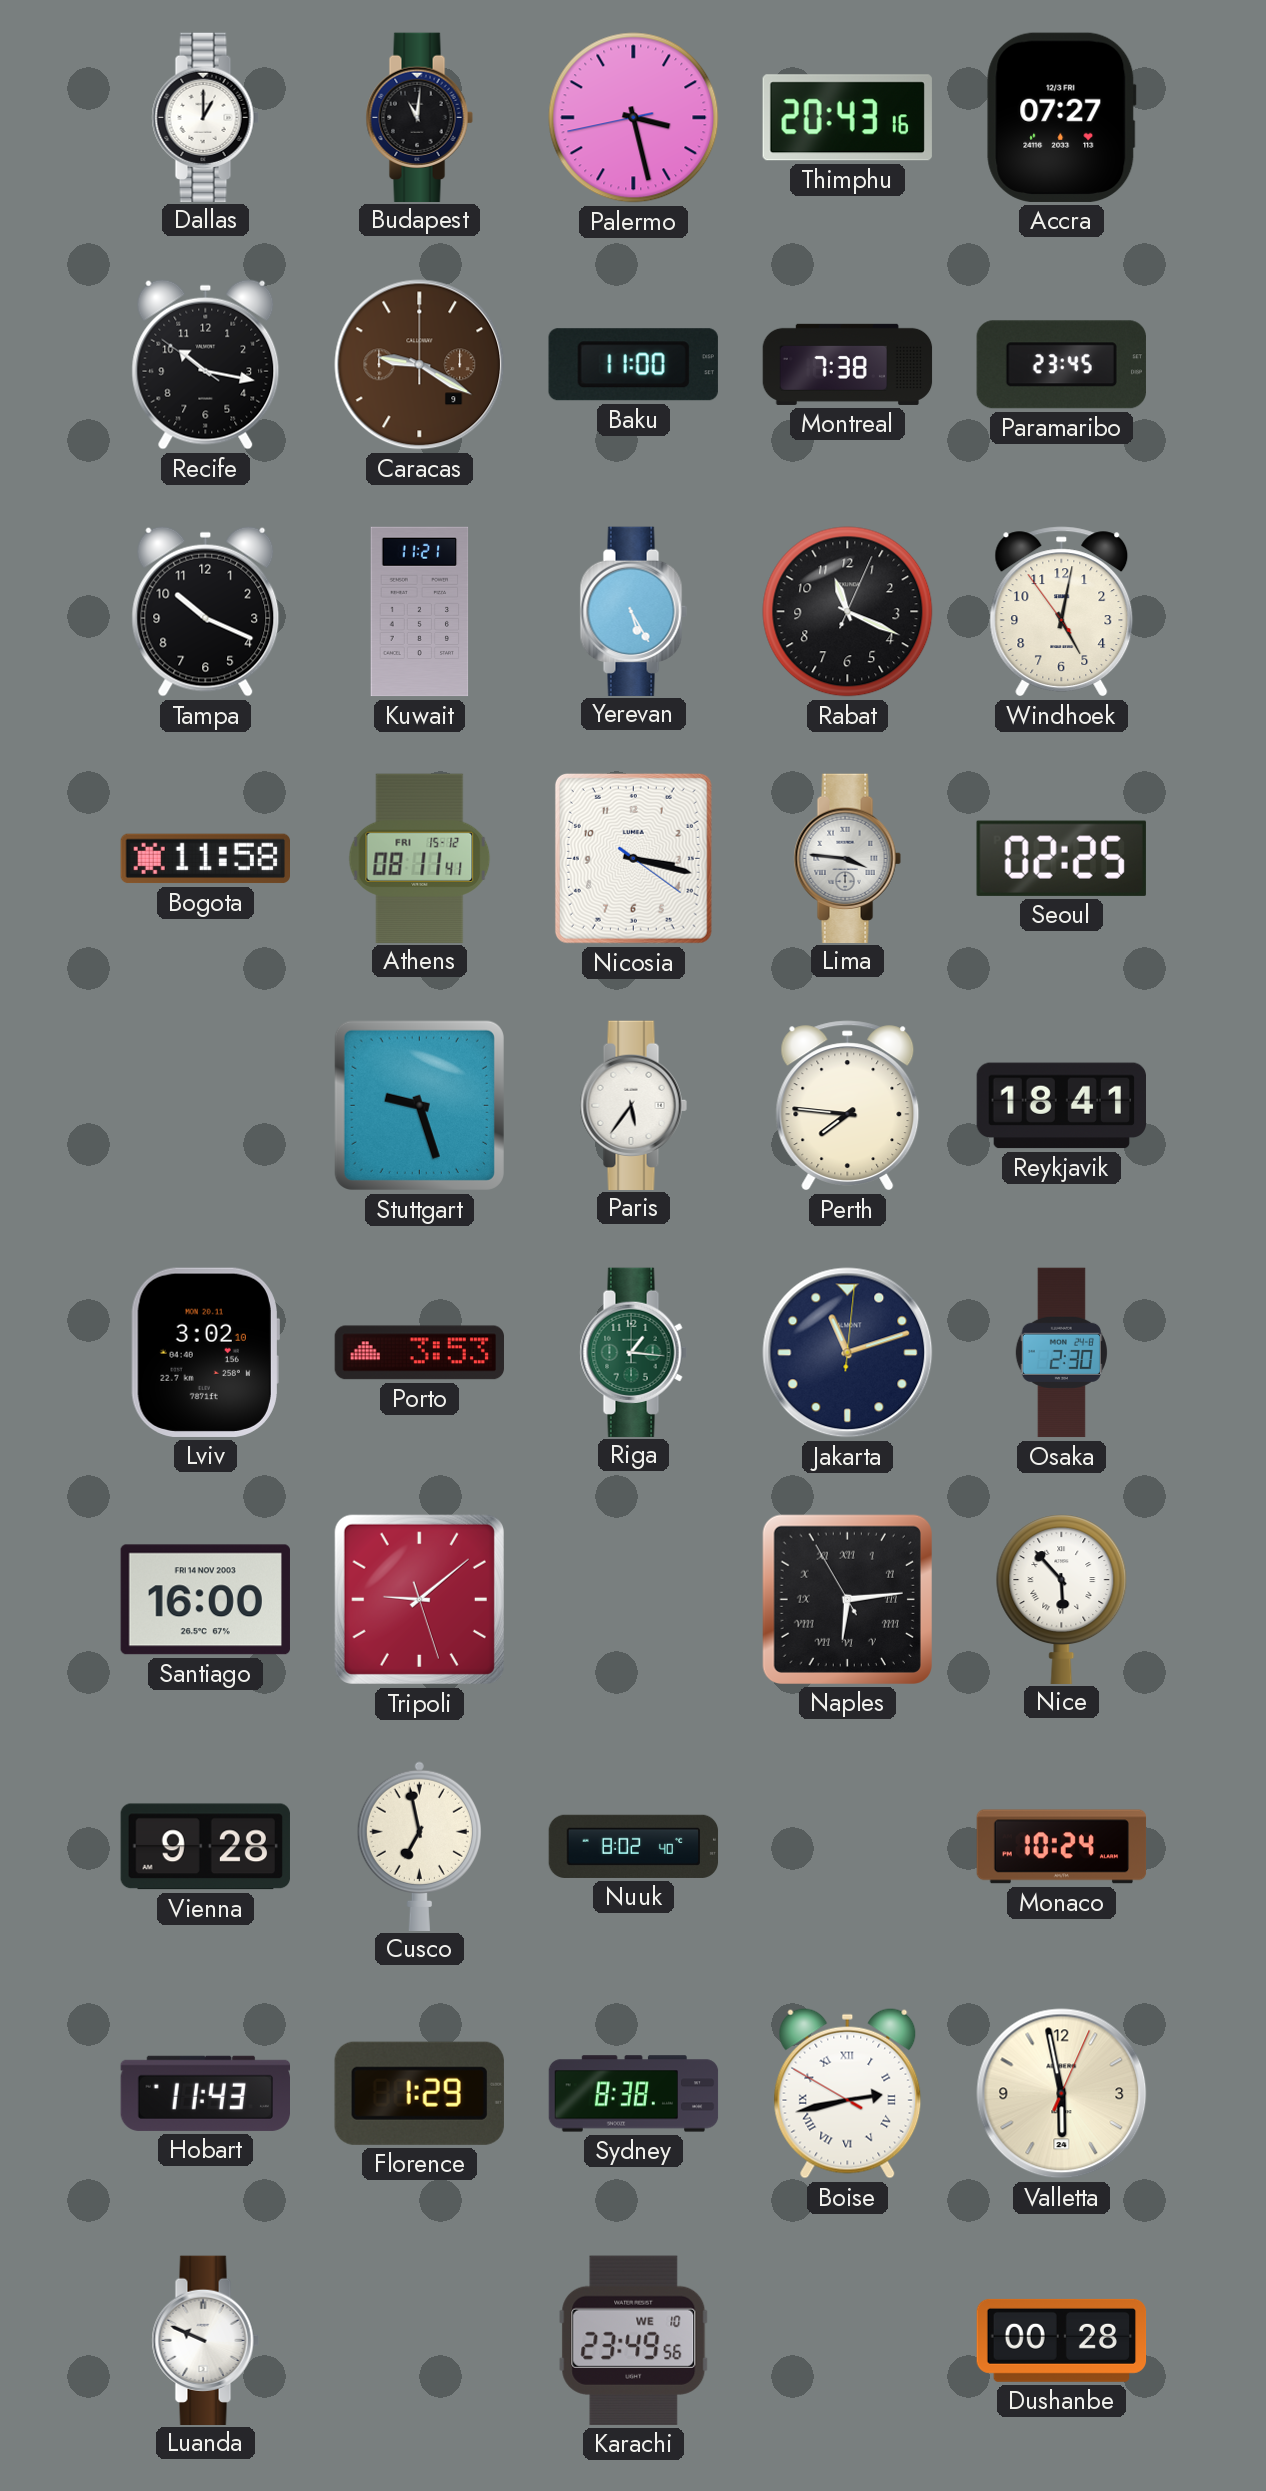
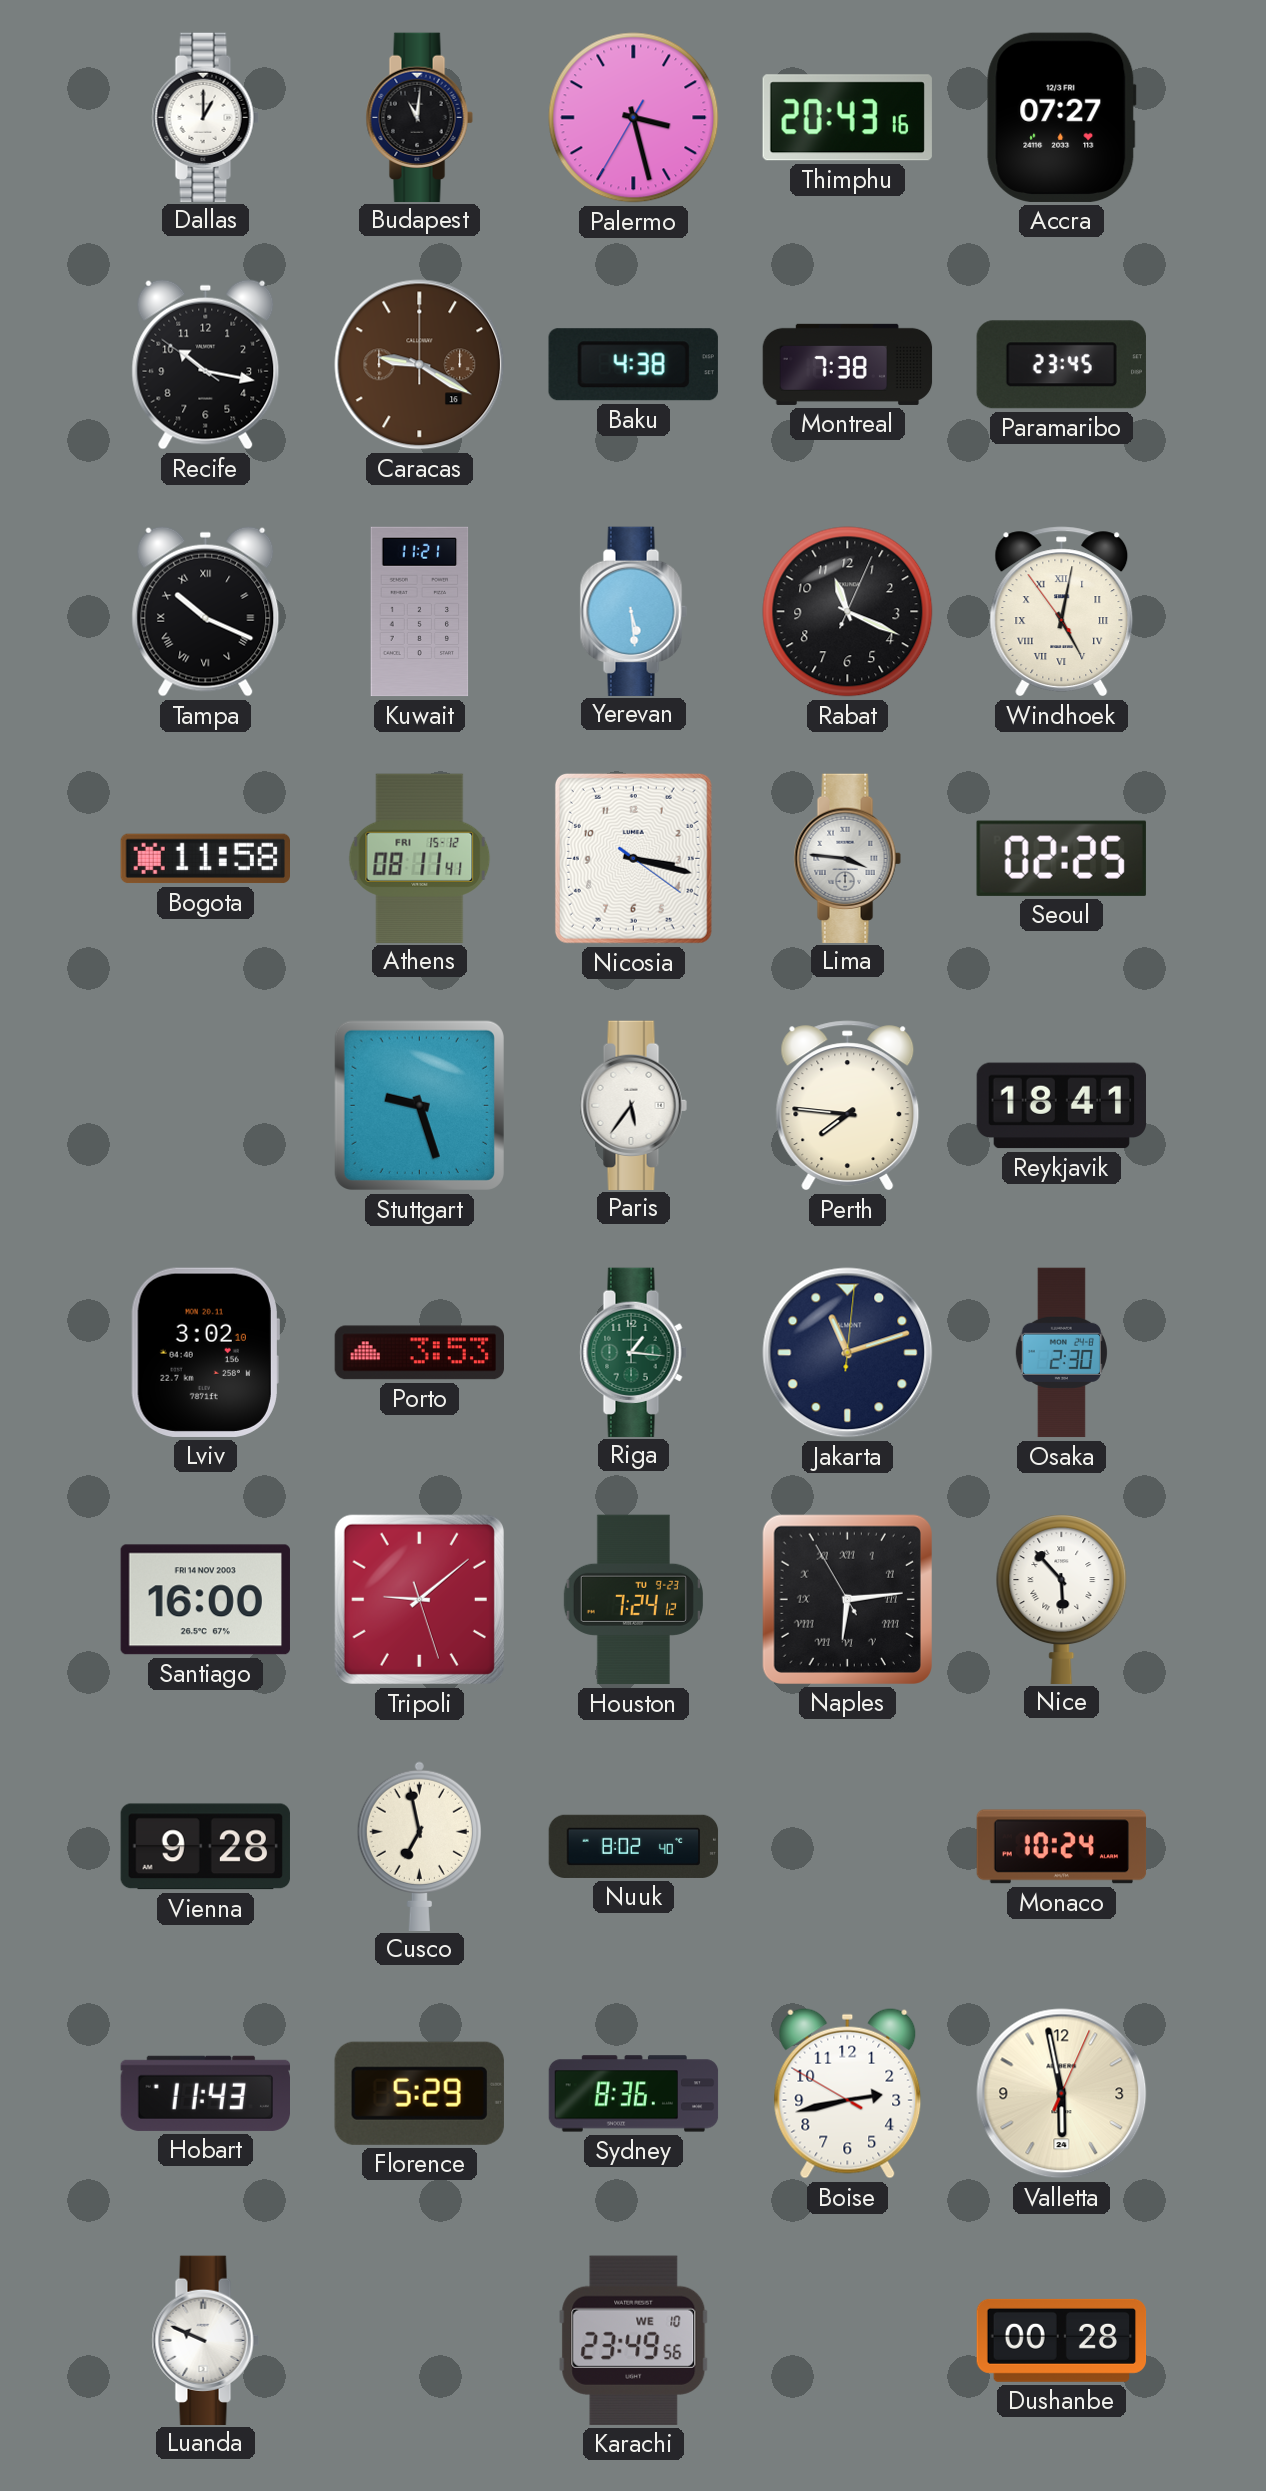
Palermo: 3:27:43 -> 3:27:35 (634, 118)
Caracas date: 9 -> 16 (420, 365)
Baku: 11:00 -> 4:38 (633, 365)
Tampa numerals: Arabic -> Roman (206, 611)
Yerevan: 5:25 -> 5:29 (633, 611)
Windhoek numerals: Arabic -> Roman (1062, 612)
Houston: none -> 7:24 (633, 1600)
Florence: 1:29 -> 5:29 (419, 2093)
Sydney: 8:38 -> 8:36 (634, 2094)
Boise numerals: Roman -> Arabic (848, 2093)
